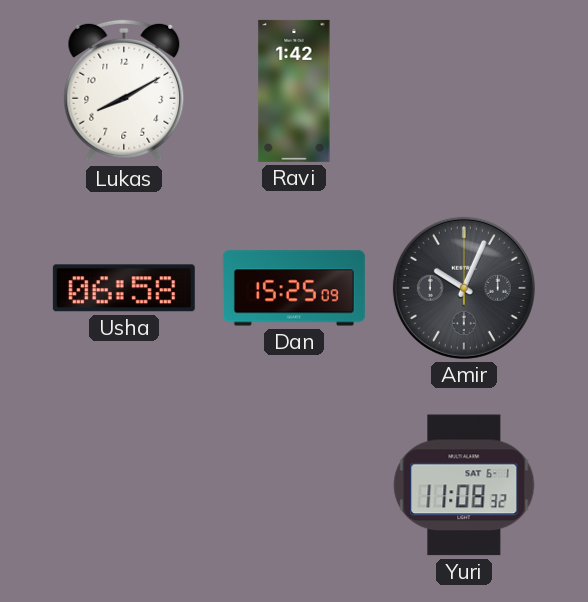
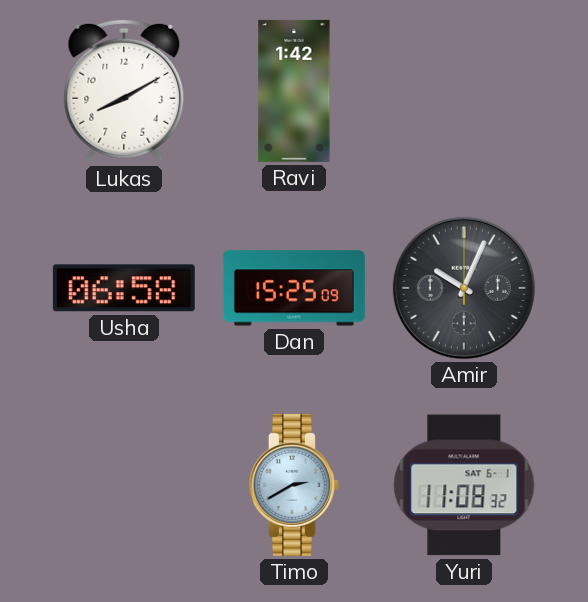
Timo: none -> 2:40 (294, 485)
